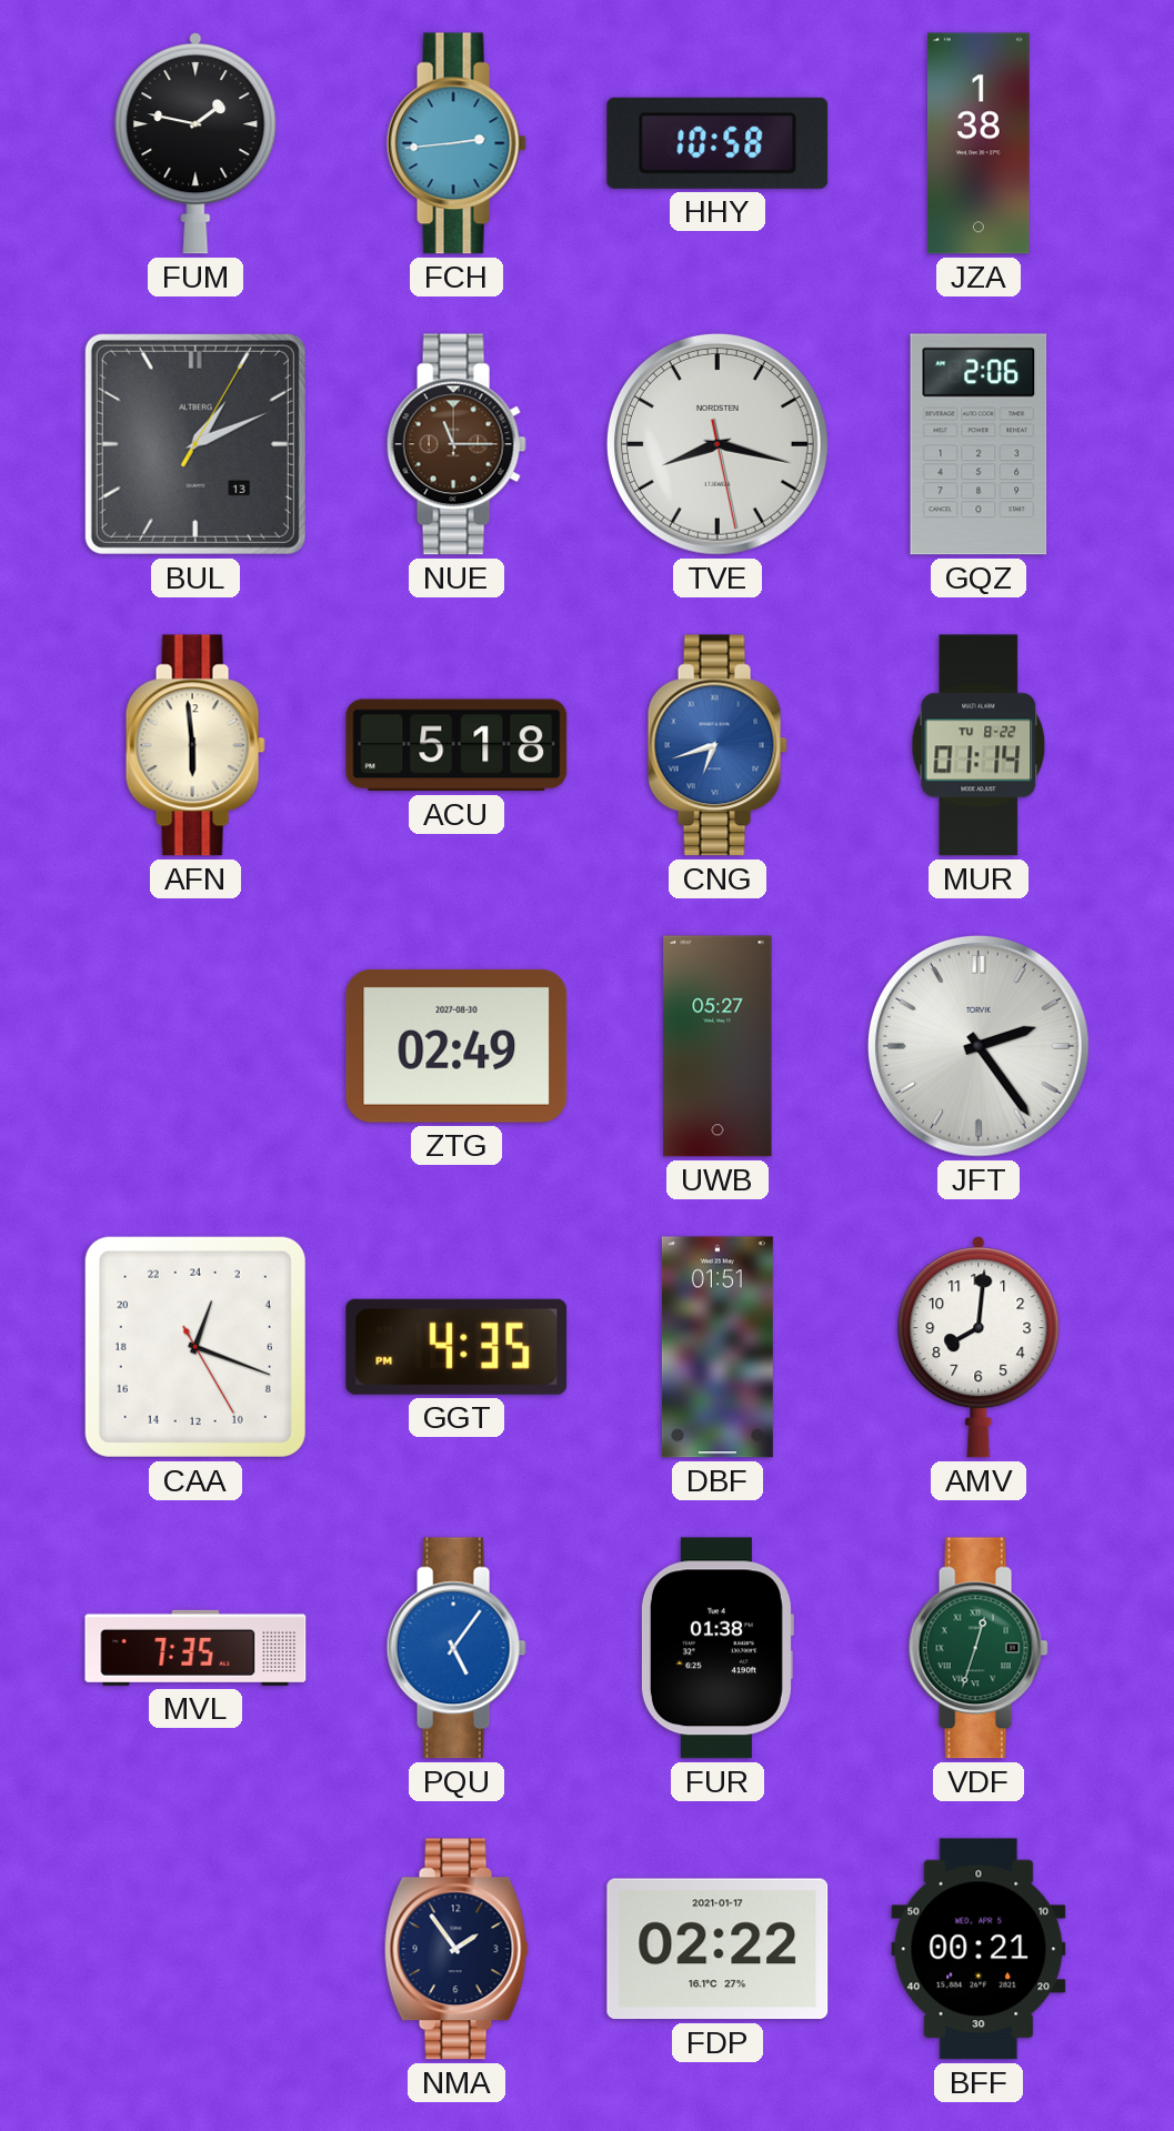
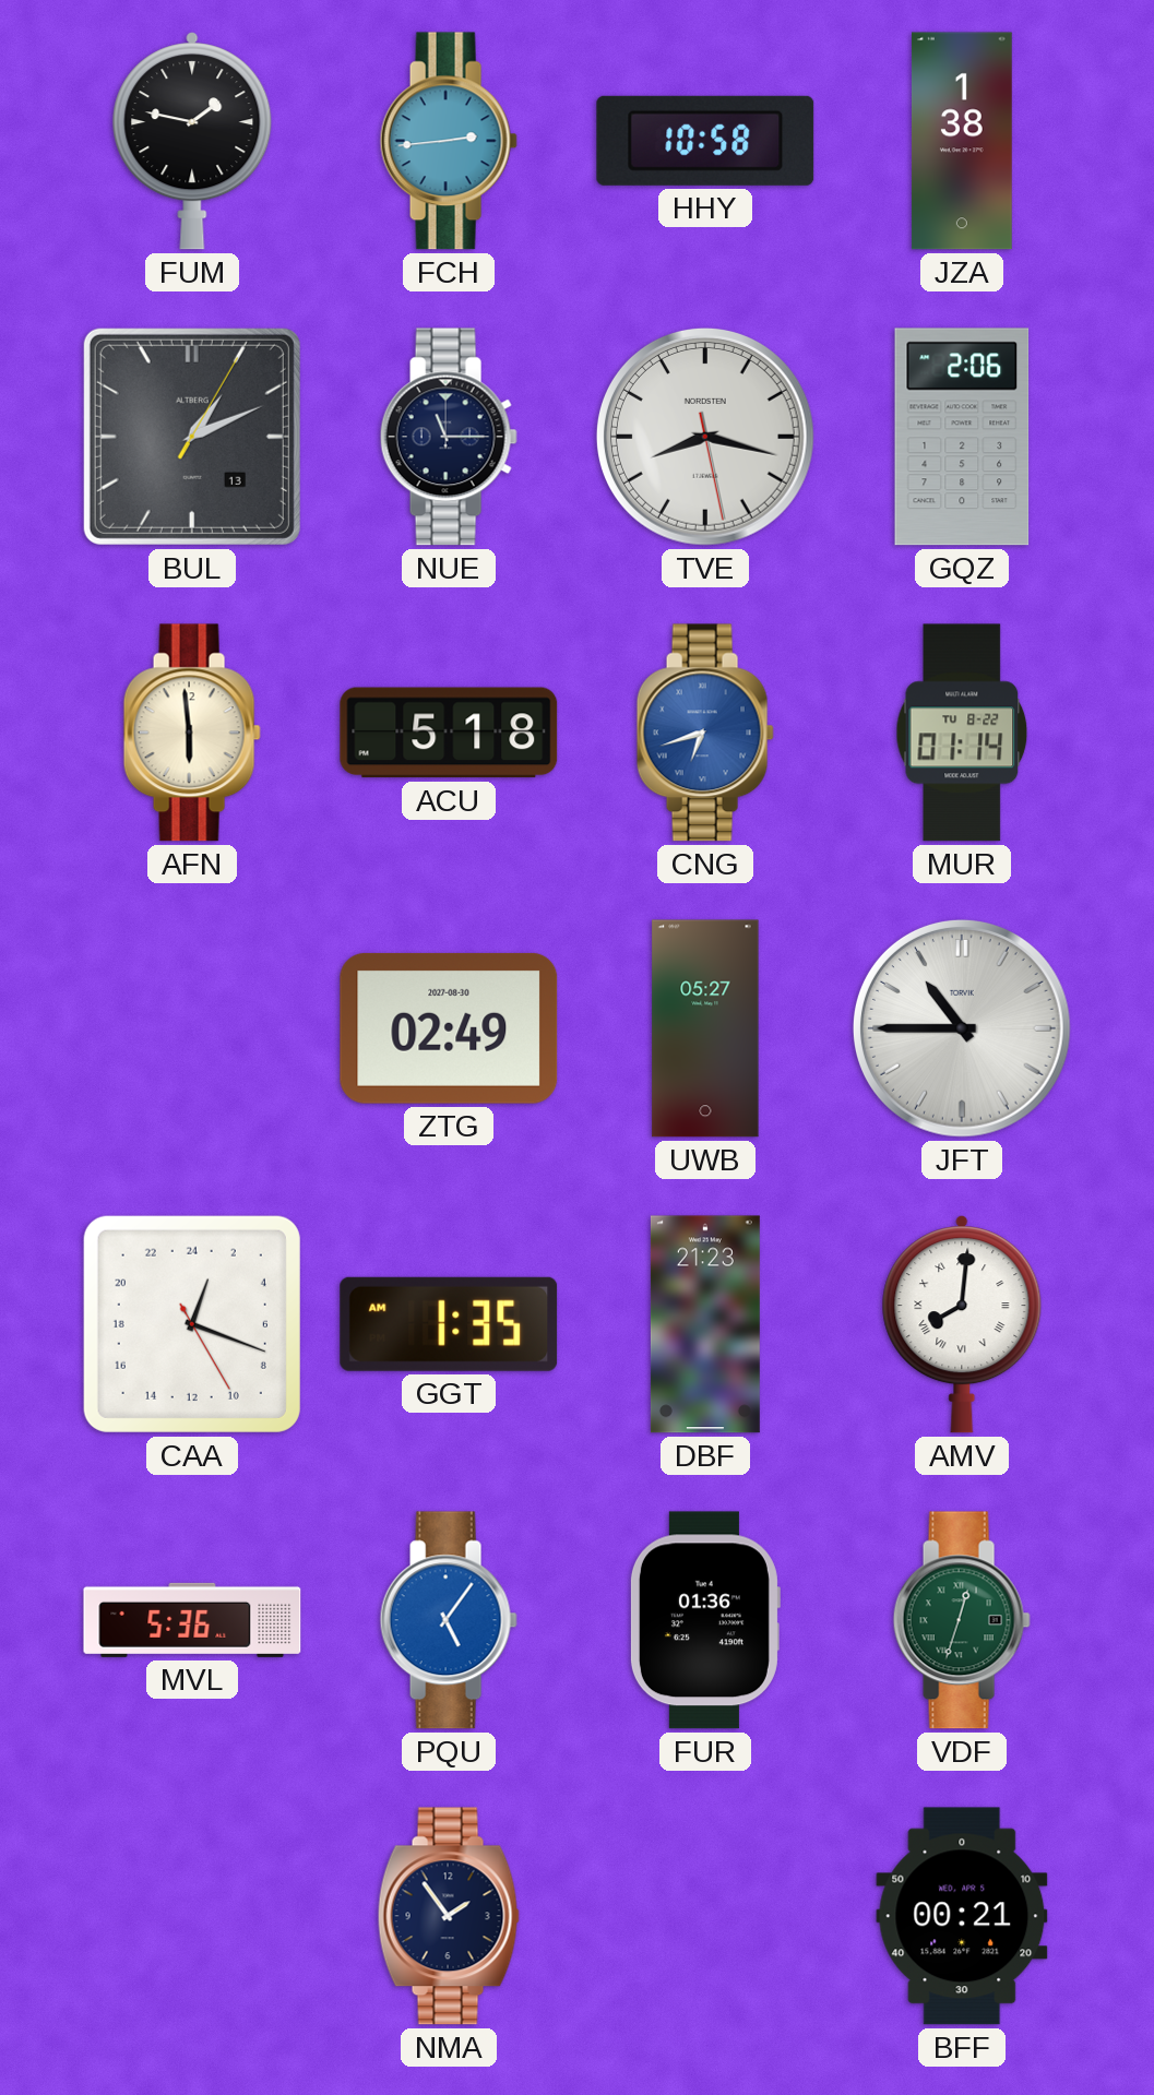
NUE dial: brown -> navy (449, 437)
JFT: 2:24 -> 10:45 (962, 1028)
GGT: 4:35 -> 1:35 (449, 1324)
DBF: 01:51 -> 21:23 (705, 1324)
AMV numerals: Arabic -> Roman (962, 1324)
MVL: 7:35 -> 5:36 (192, 1620)
FUR: 01:38 -> 01:36 (704, 1620)
FDP: 02:22 -> none (718, 1949)
